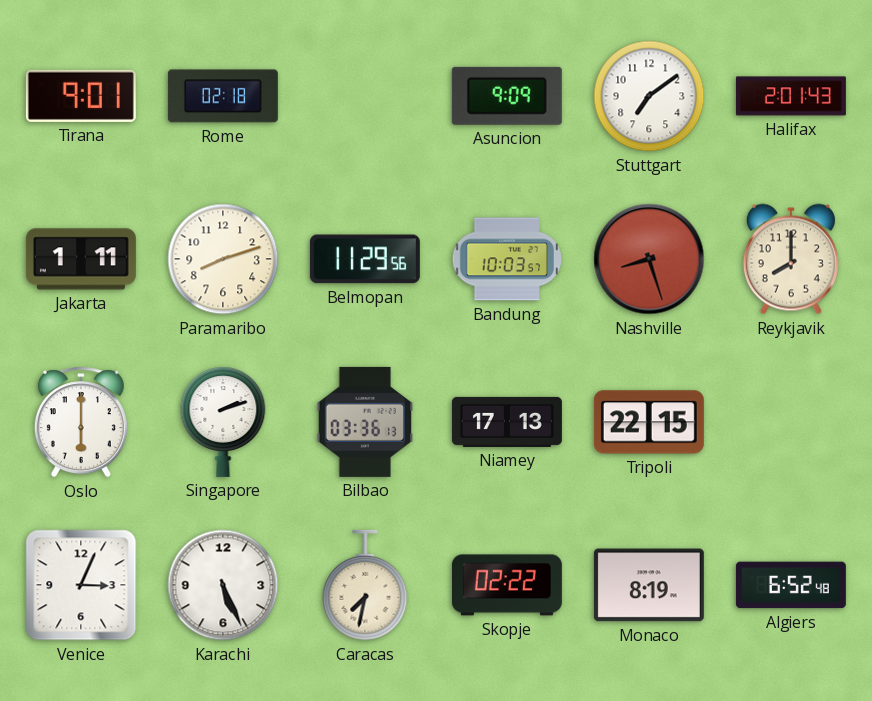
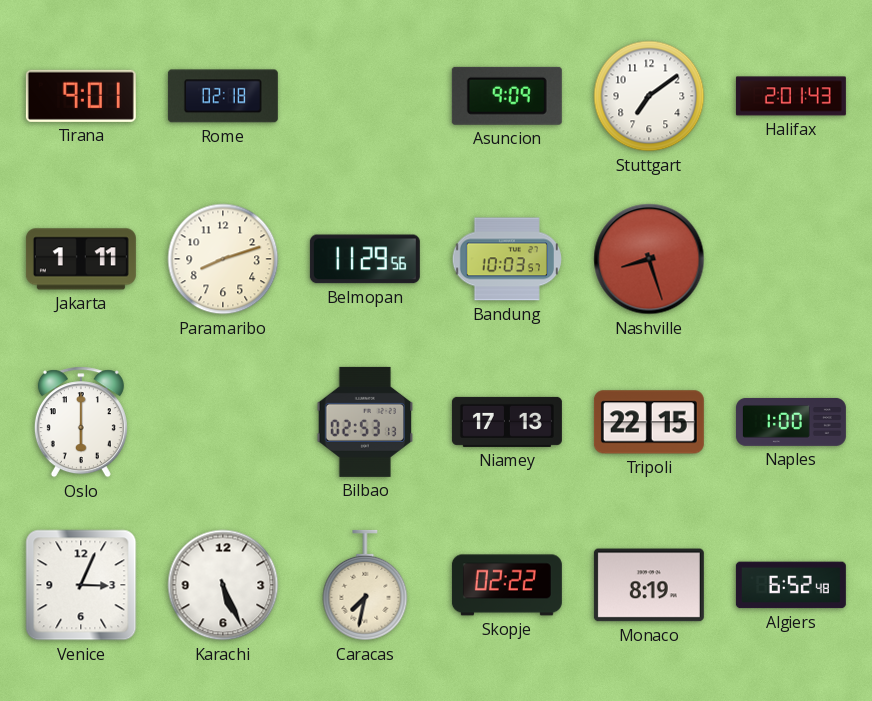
Reykjavik: 8:00 -> none (791, 259)
Singapore: 2:12 -> none (223, 422)
Bilbao: 03:36 -> 02:53 (365, 422)
Naples: none -> 1:00 (791, 422)
